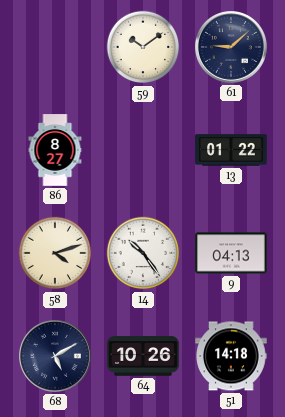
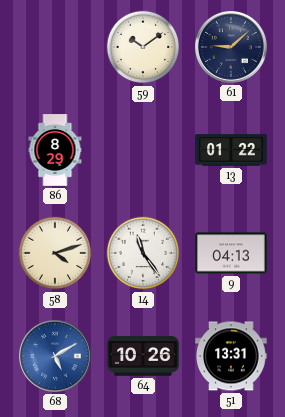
86: 8:27 -> 8:29 (55, 150)
14: 10:24 -> 11:24 (143, 253)
68 dial: navy -> blue (56, 357)
51: 14:18 -> 13:31 (231, 356)
